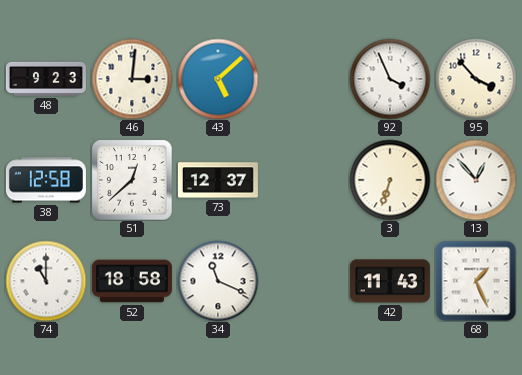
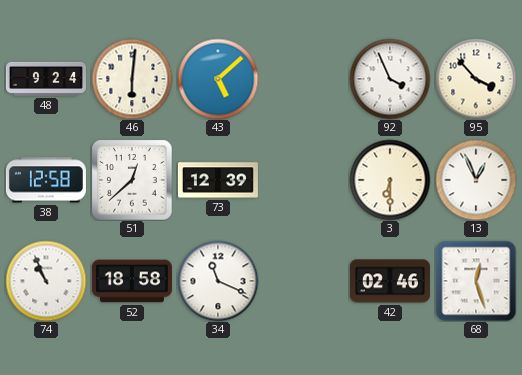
48: 9:23 -> 9:24 (46, 79)
46: 3:01 -> 6:01 (132, 79)
73: 12:37 -> 12:39 (218, 180)
3: 6:33 -> 6:30 (390, 180)
13: 12:53 -> 12:56 (476, 180)
74: 11:00 -> 10:56 (46, 281)
42: 11:43 -> 02:46 (390, 281)
68: 1:26 -> 12:27 (476, 281)
